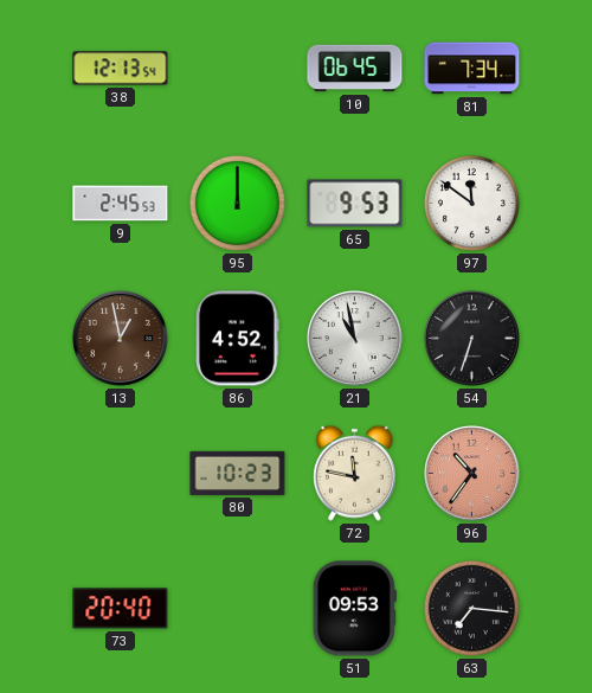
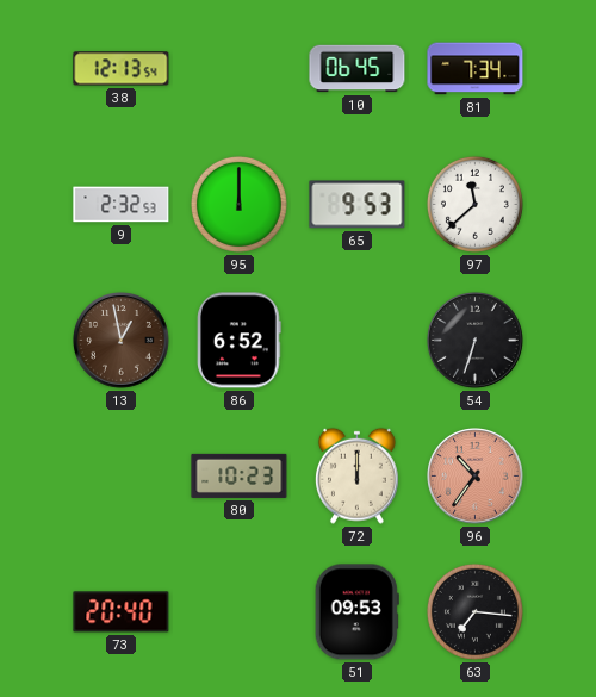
9: 2:45 -> 2:32 (122, 205)
97: 11:51 -> 11:38 (474, 204)
86: 4:52 -> 6:52 (240, 341)
21: 10:58 -> none (355, 339)
72: 11:47 -> 12:00 (356, 475)
